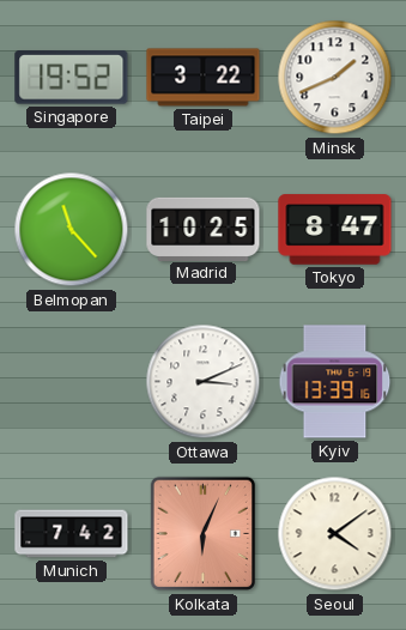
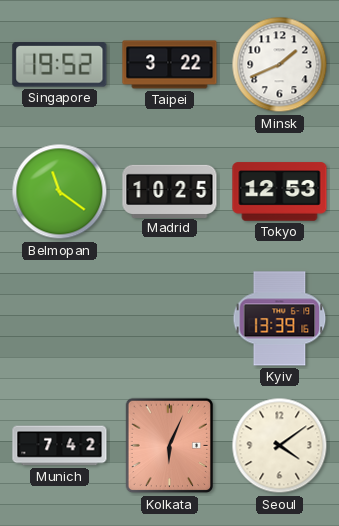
Belmopan: 11:23 -> 11:21 (60, 192)
Tokyo: 8:47 -> 12:53 (280, 192)
Ottawa: 3:11 -> none (204, 382)
